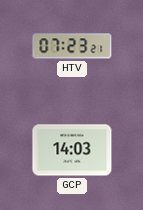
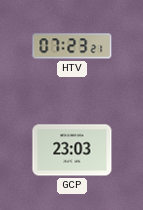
GCP: 14:03 -> 23:03 (72, 150)
